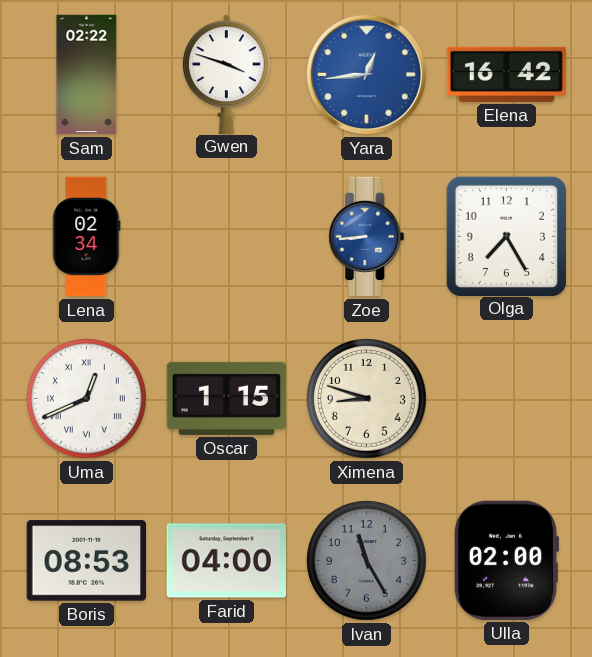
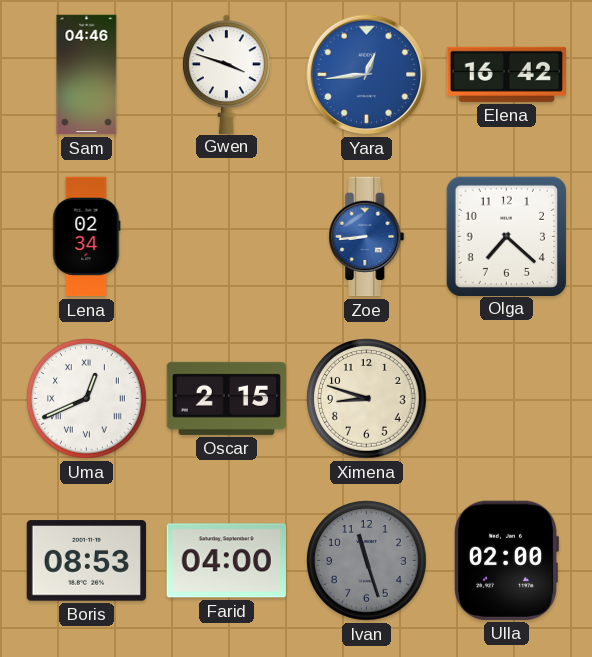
Sam: 02:22 -> 04:46 (87, 75)
Olga: 7:25 -> 7:22 (506, 236)
Oscar: 1:15 -> 2:15 (226, 398)
Ivan: 11:25 -> 11:27 (367, 561)
